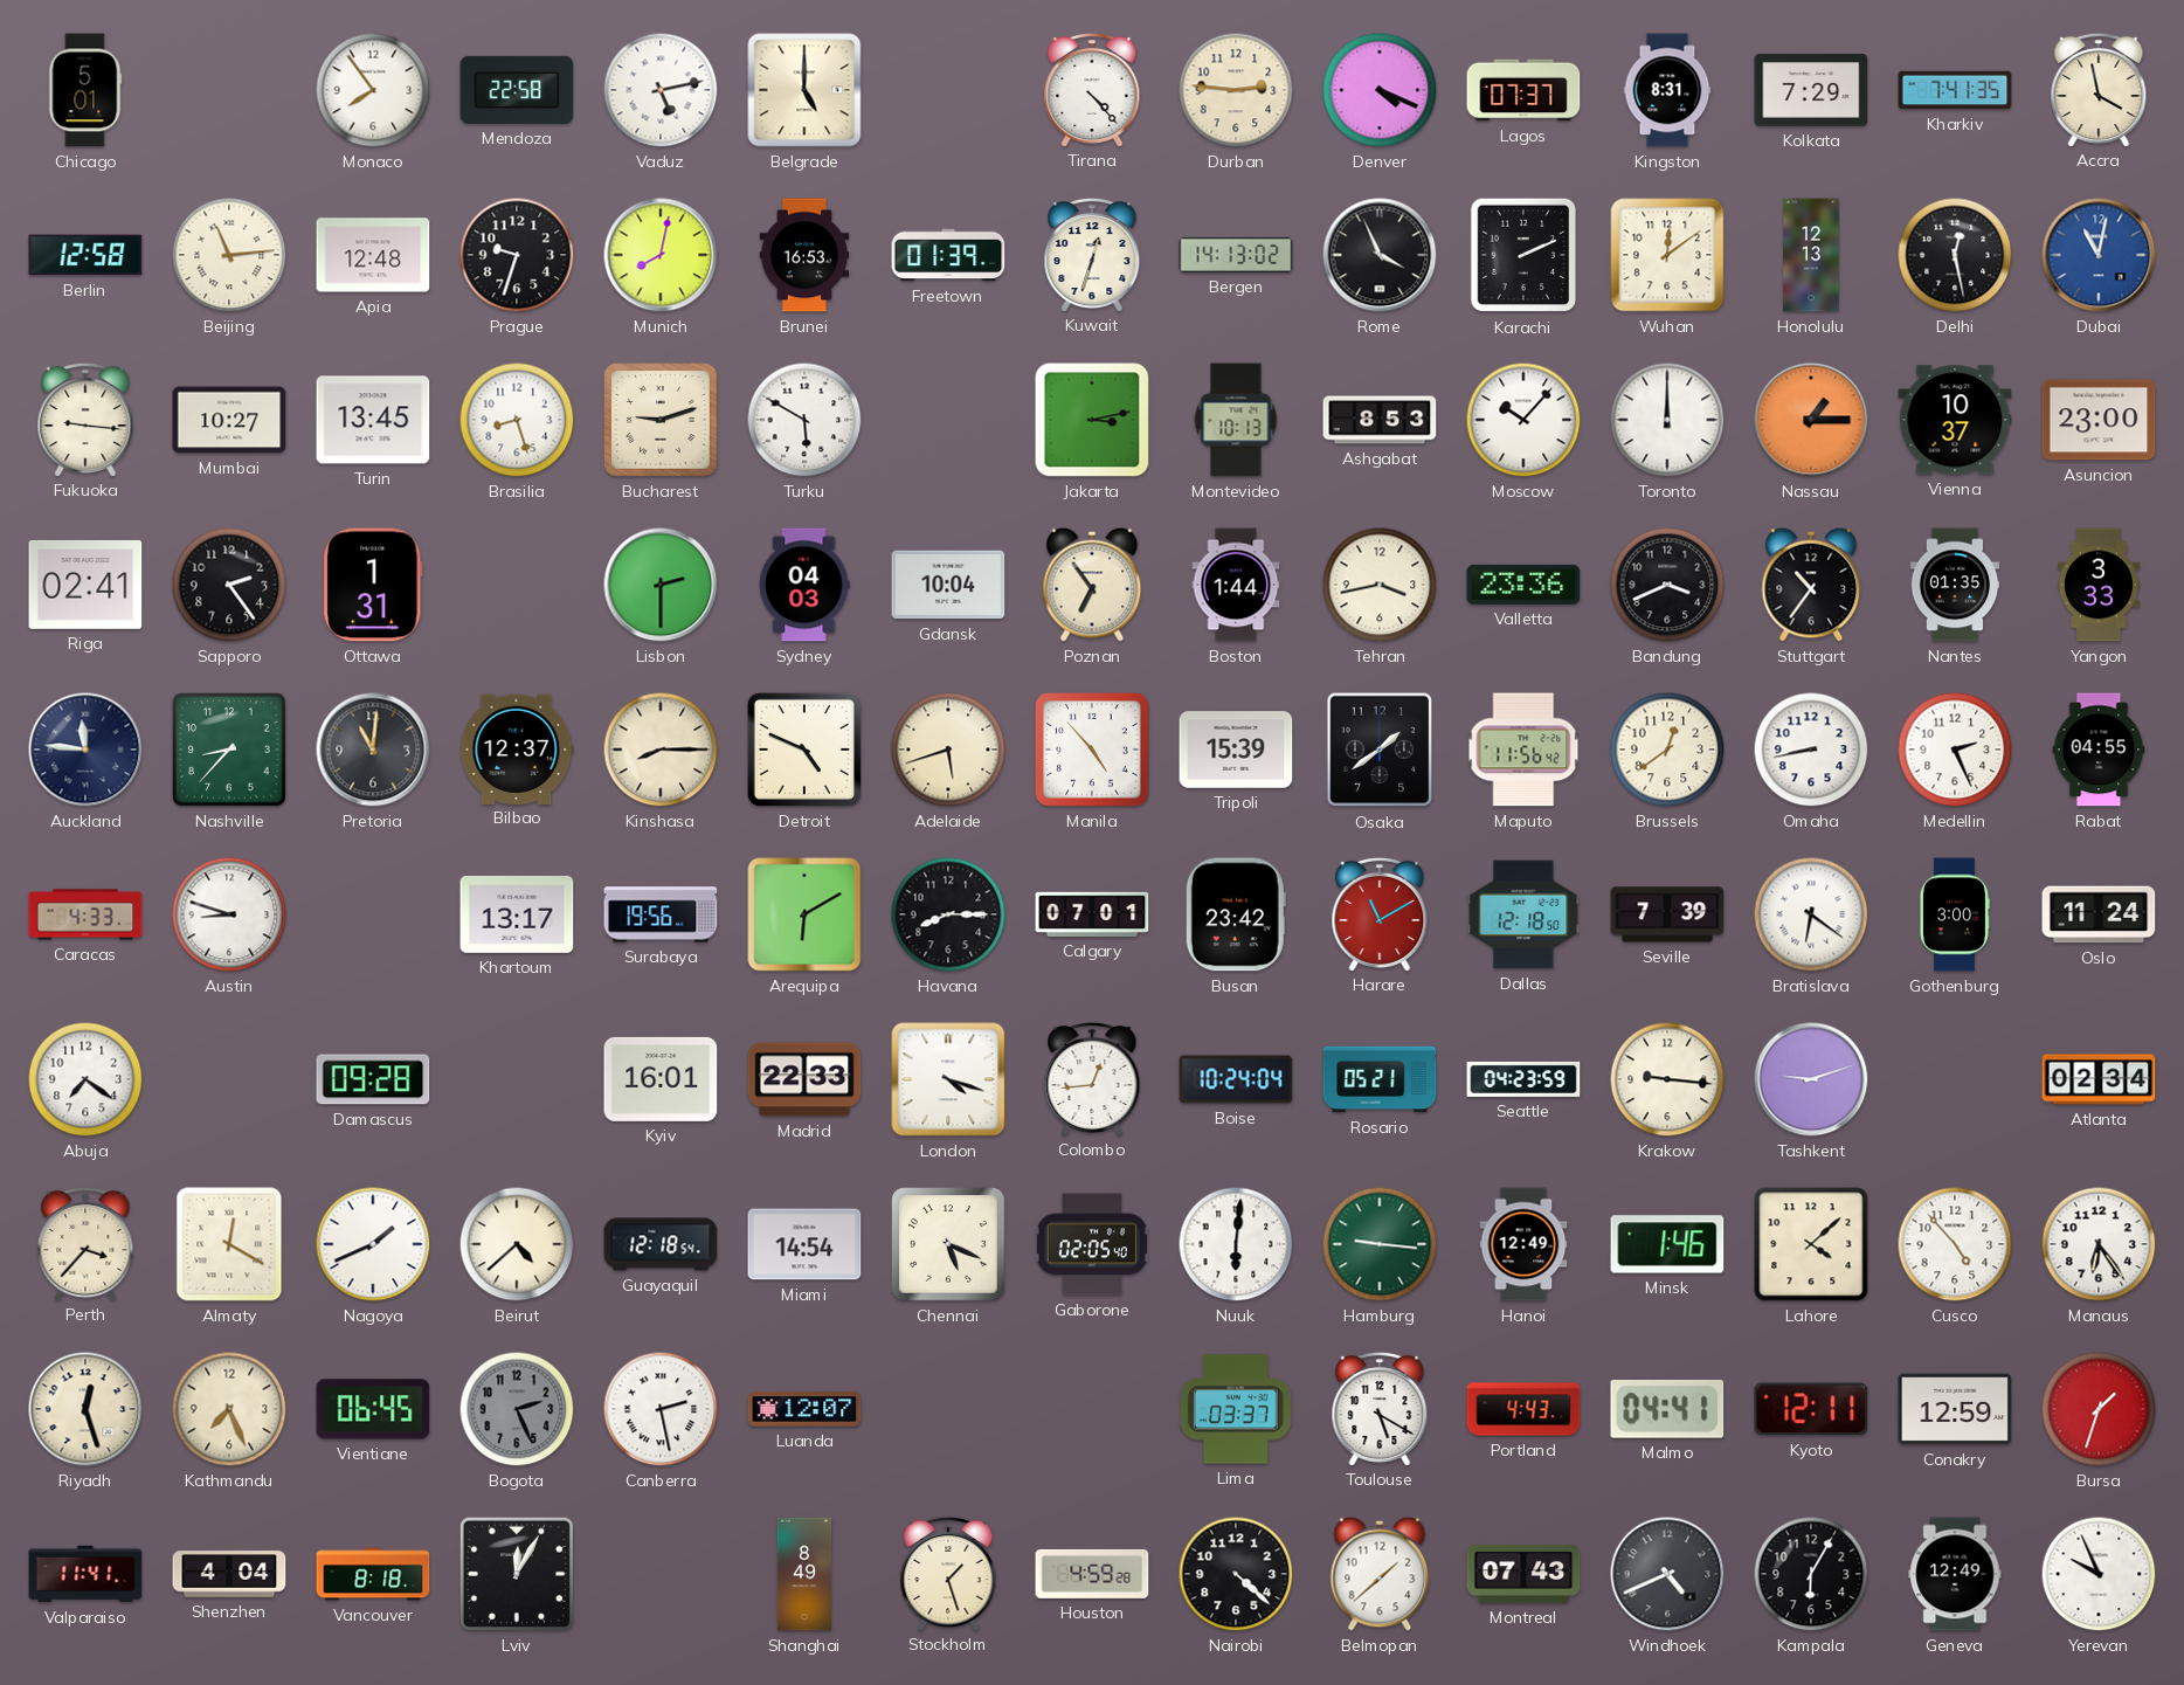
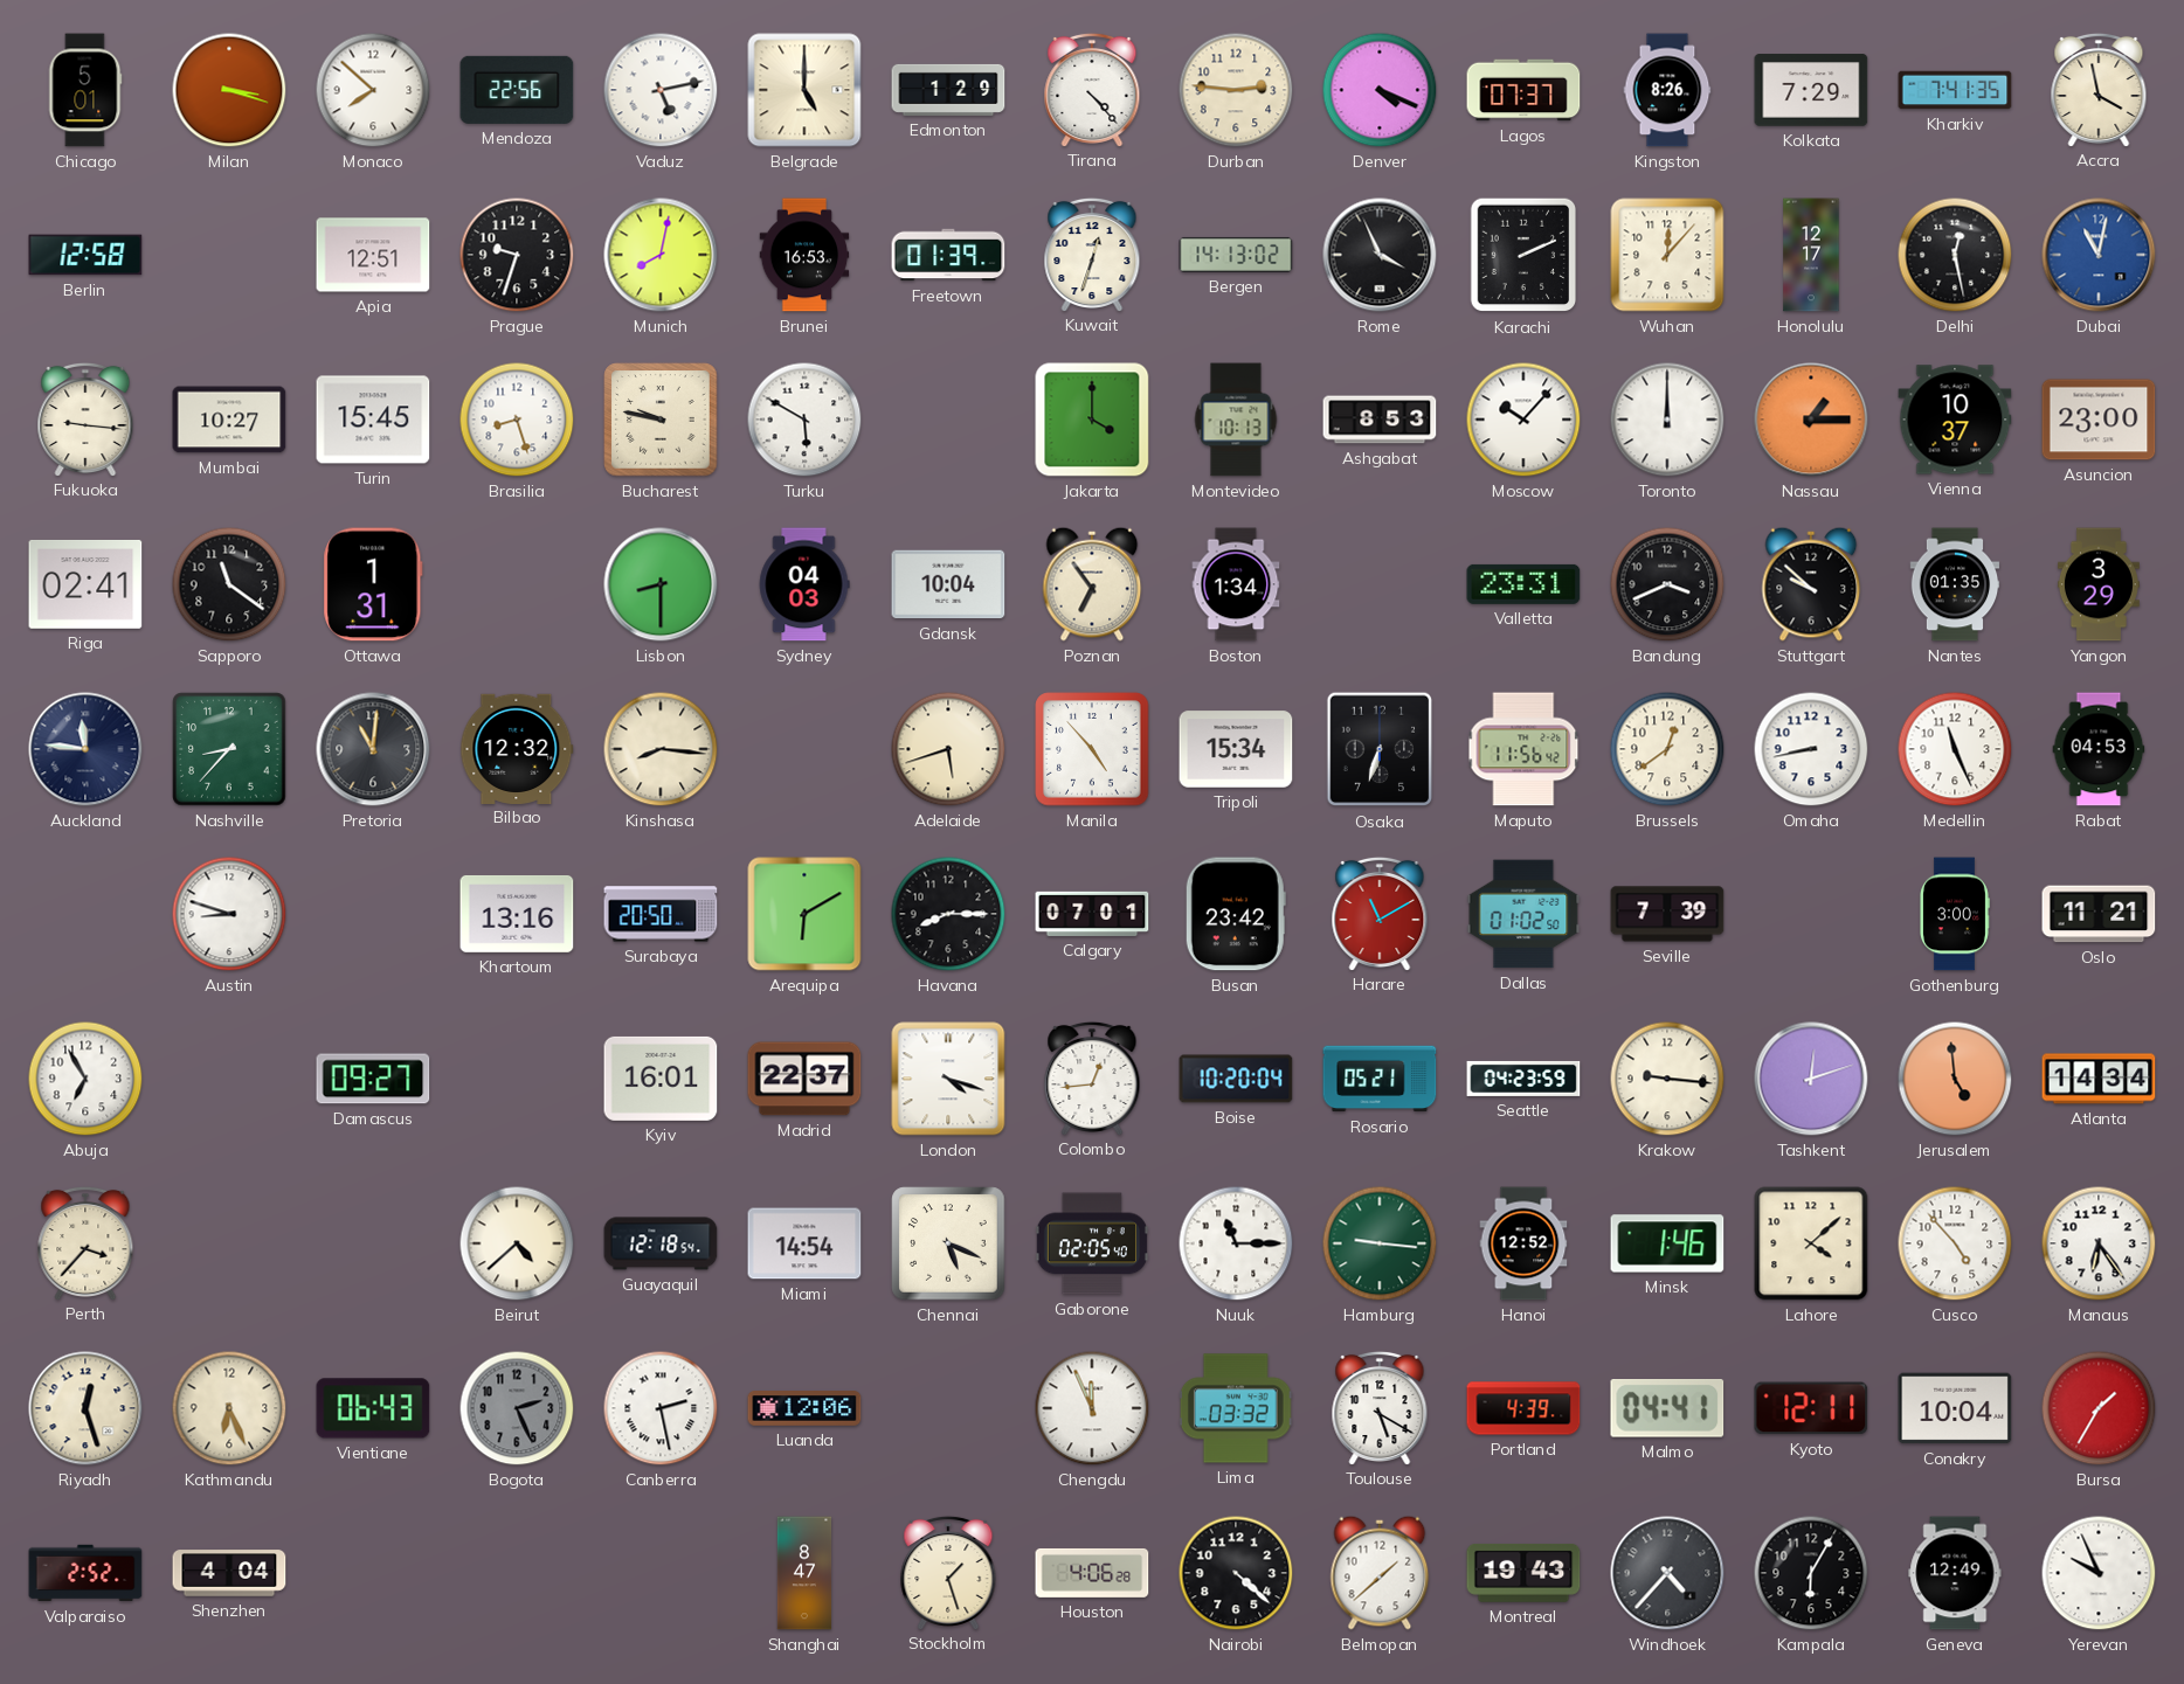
Milan: none -> 3:18 (229, 90)
Monaco: 7:54 -> 7:52 (373, 90)
Mendoza: 22:58 -> 22:56 (517, 90)
Edmonton: none -> 1:29 (948, 90)
Kingston: 8:31 -> 8:26 (1667, 90)
Beijing: 11:14 -> none (229, 255)
Apia: 12:48 -> 12:51 (373, 255)
Wuhan: 12:09 -> 12:07 (1667, 255)
Honolulu: 12:13 -> 12:17 (1811, 255)
Turin: 13:45 -> 15:45 (373, 420)
Bucharest: 9:12 -> 9:47 (661, 420)
Jakarta: 3:13 -> 4:00 (1092, 420)
Sapporo: 2:24 -> 11:21 (229, 584)
Lisbon: 2:30 -> 8:30 (661, 584)
Boston: 1:44 -> 1:34 (1236, 584)
Tehran: 3:43 -> none (1380, 585)
Valletta: 23:36 -> 23:31 (1523, 584)
Stuttgart: 10:36 -> 9:52 (1811, 584)
Yangon: 3:33 -> 3:29 (2099, 584)
Bilbao: 12:37 -> 12:32 (517, 748)
Kinshasa: 8:15 -> 8:16 (661, 749)
Detroit: 4:49 -> none (804, 750)
Tripoli: 15:39 -> 15:34 (1236, 749)
Osaka: 1:39 -> 6:33 (1380, 749)
Medellin: 2:26 -> 11:26 (1955, 749)
Rabat: 04:55 -> 04:53 (2099, 749)
Caracas: 4:33 -> none (85, 914)
Khartoum: 13:17 -> 13:16 (517, 914)
Surabaya: 19:56 -> 20:50 (661, 914)
Dallas: 12:18 -> 01:02 (1523, 914)
Bratislava: 6:21 -> none (1811, 914)
Oslo: 11:24 -> 11:21 (2099, 914)
Abuja: 7:21 -> 6:55 (85, 1079)
Damascus: 09:28 -> 09:27 (373, 1079)
Madrid: 22:33 -> 22:37 (804, 1079)
Boise: 10:24 -> 10:20 (1236, 1079)
Tashkent: 9:12 -> 12:12 (1811, 1079)
Jerusalem: none -> 4:59 (1955, 1079)
Atlanta: 02:34 -> 14:34 (2099, 1079)
Almaty: 12:20 -> none (229, 1244)
Nagoya: 1:41 -> none (373, 1244)
Nuuk: 6:01 -> 11:15 (1236, 1243)
Hanoi: 12:49 -> 12:52 (1523, 1243)
Kathmandu: 7:26 -> 6:26 (229, 1408)
Vientiane: 06:45 -> 06:43 (373, 1408)
Luanda: 12:07 -> 12:06 (804, 1408)
Chengdu: none -> 11:56 (1092, 1408)
Lima: 03:37 -> 03:32 (1236, 1408)
Portland: 4:43 -> 4:39 (1523, 1408)
Conakry: 12:59 -> 10:04 (1955, 1408)
Bursa: 1:33 -> 1:35 (2099, 1408)
Valparaiso: 11:41 -> 2:52 (85, 1573)
Vancouver: 8:18 -> none (373, 1574)
Lviv: 12:05 -> none (517, 1574)
Shanghai: 8:49 -> 8:47 (804, 1573)
Houston: 4:59 -> 4:06 (1092, 1573)
Montreal: 07:43 -> 19:43 (1523, 1573)
Windhoek: 4:41 -> 4:37 (1667, 1573)
